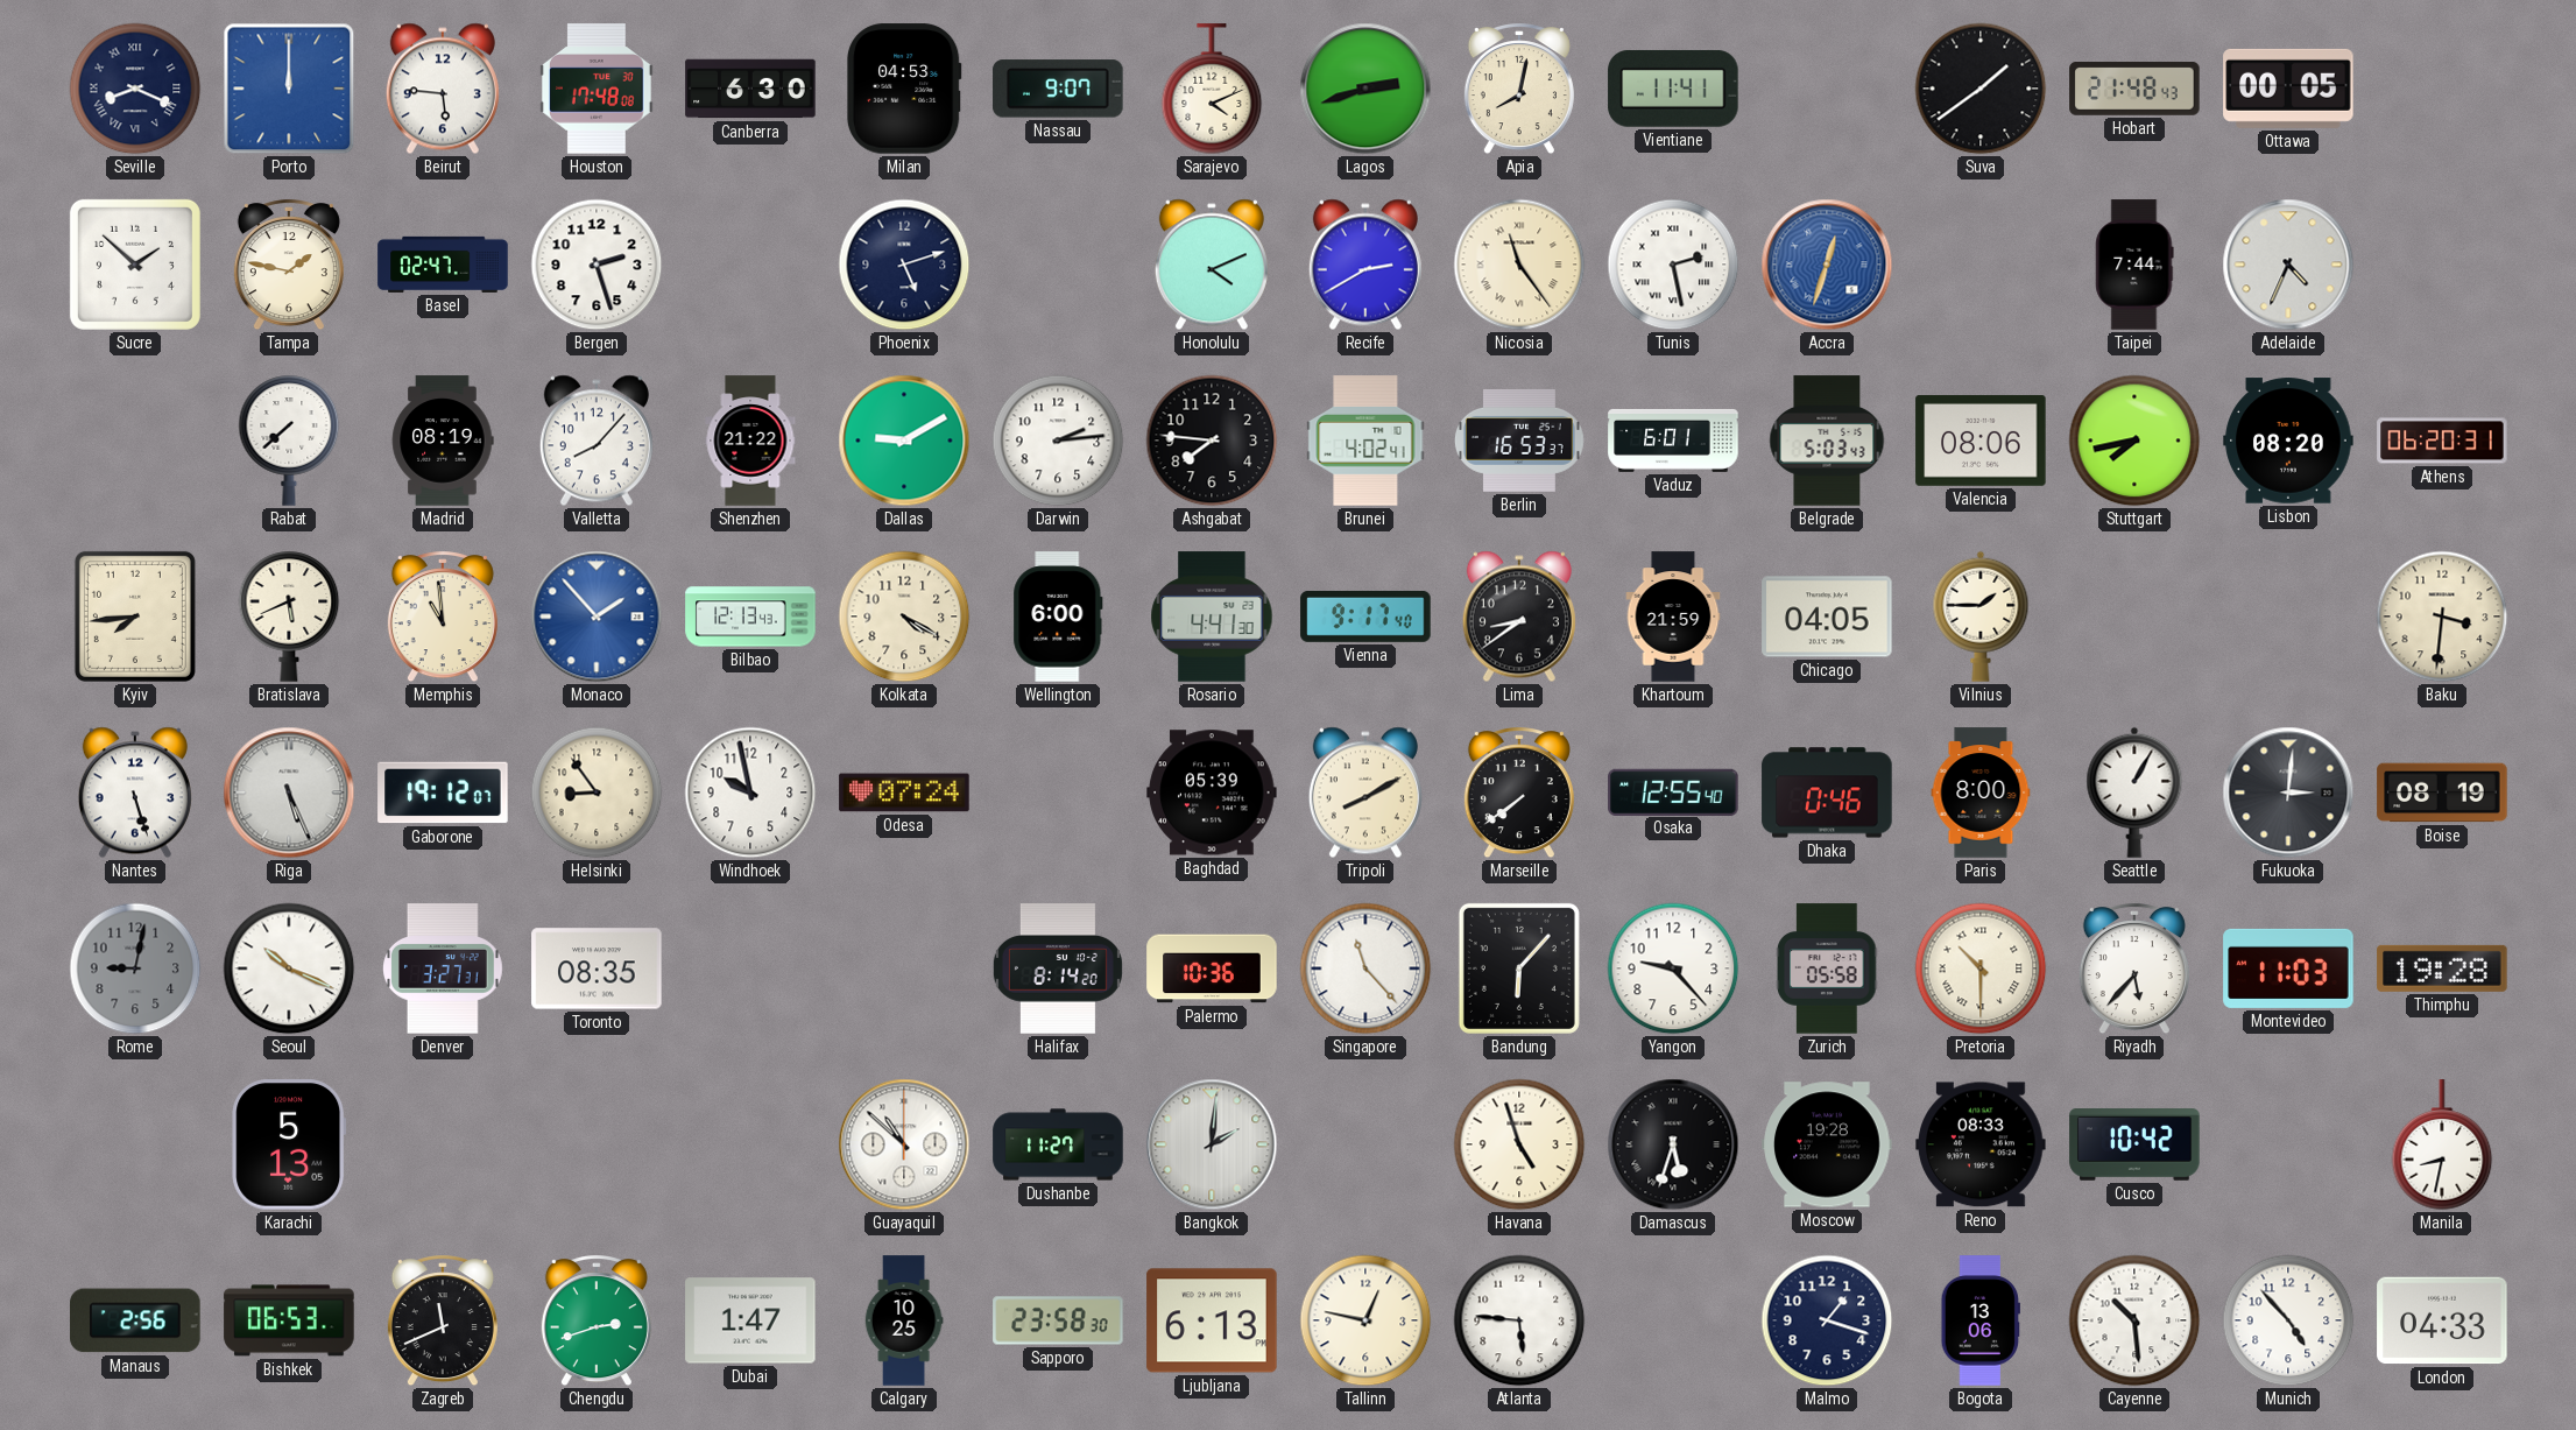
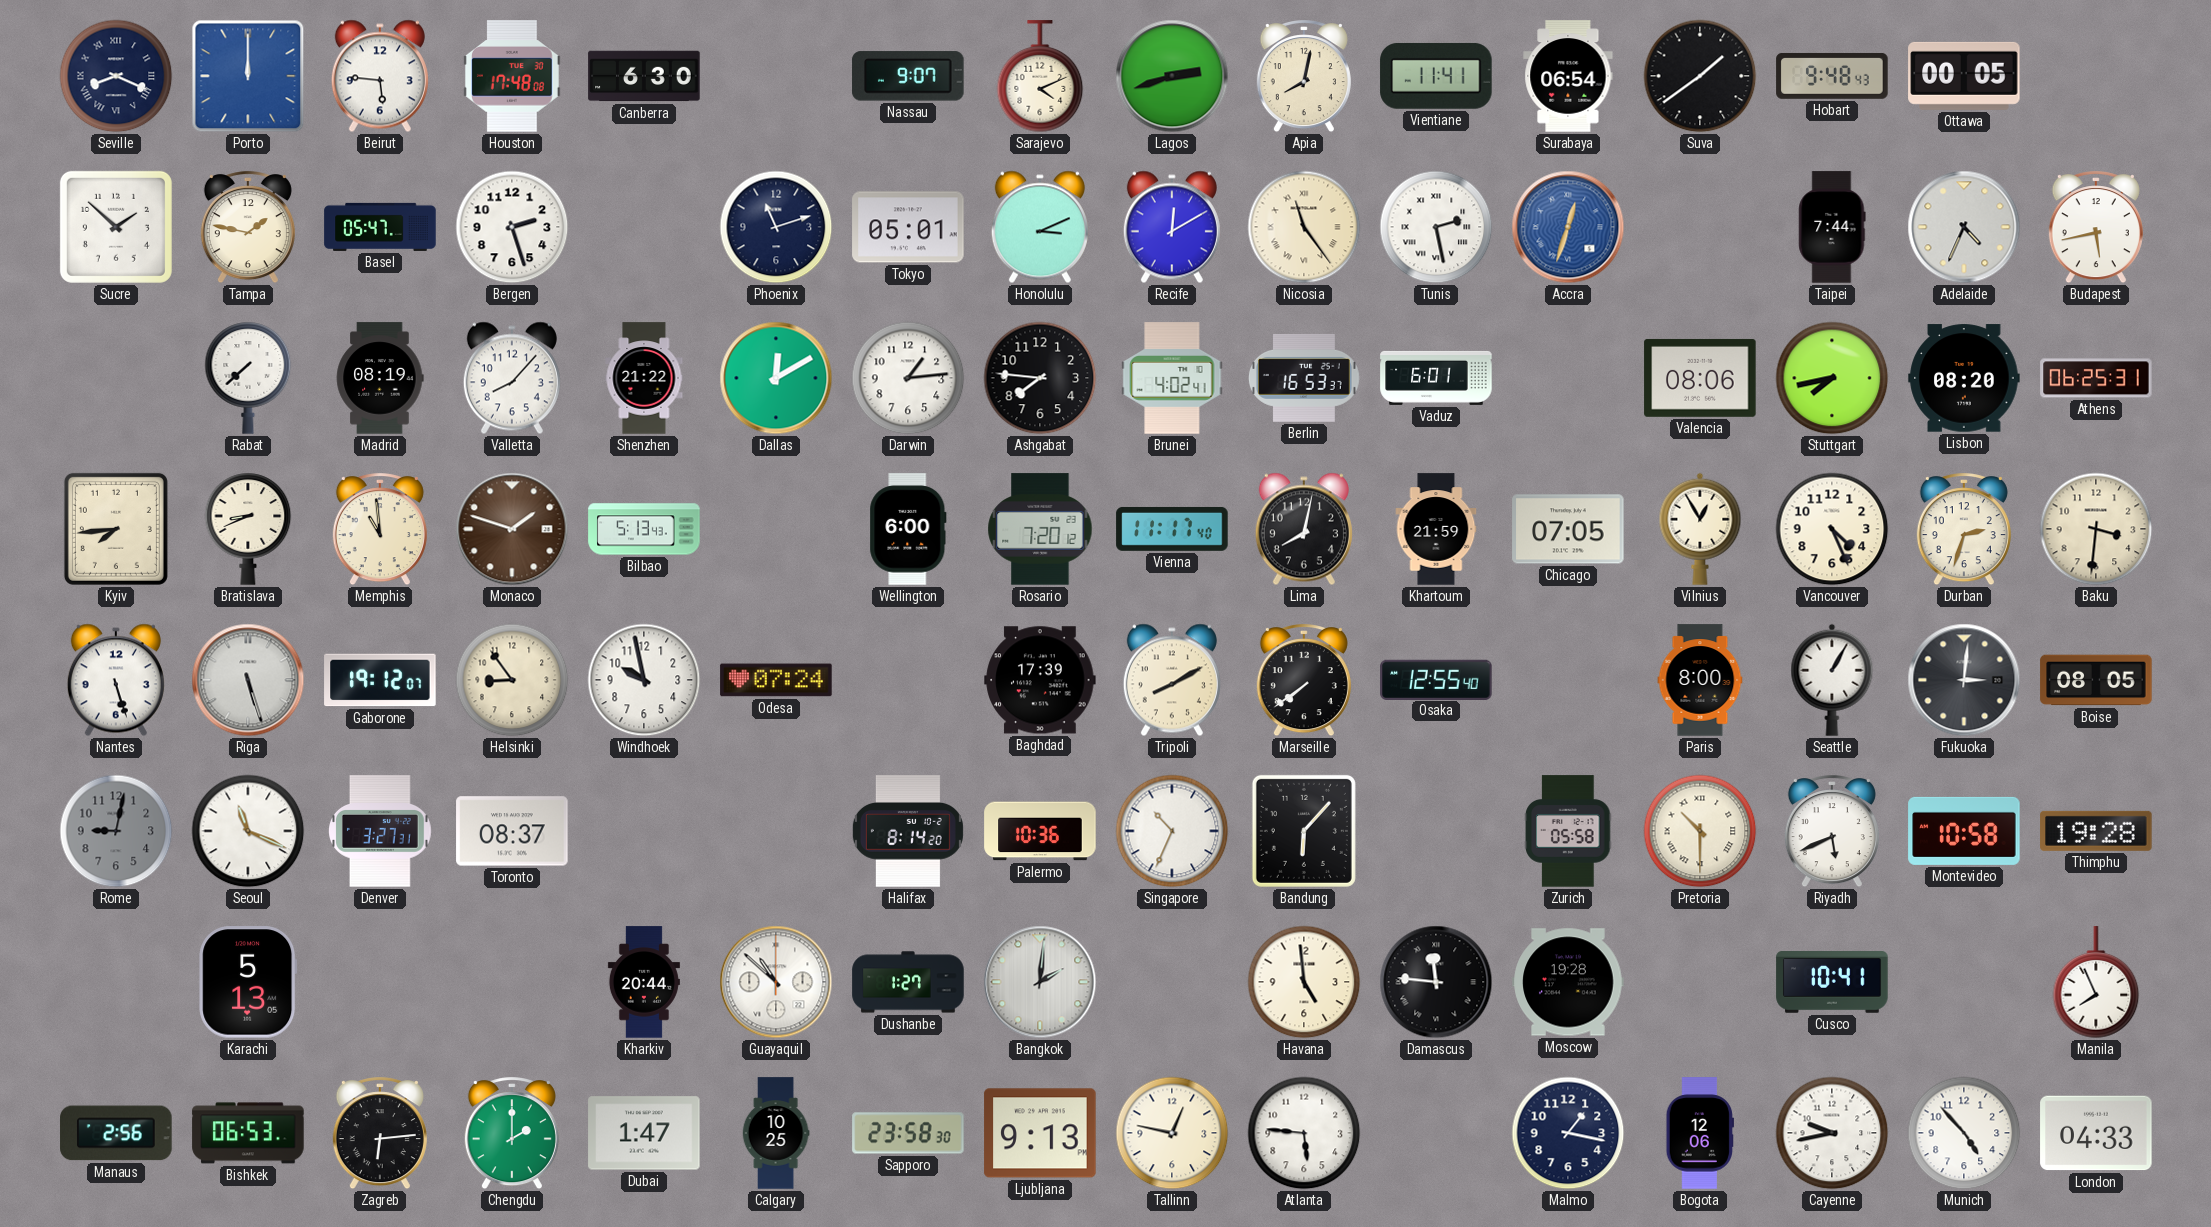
Milan: 04:53 -> none (904, 89)
Surabaya: none -> 06:54 (1568, 76)
Hobart: 21:48 -> 9:48 (1832, 76)
Basel: 02:47 -> 05:47 (380, 227)
Phoenix: 5:12 -> 11:12 (776, 227)
Tokyo: none -> 05:01 (908, 227)
Honolulu: 4:11 -> 3:11 (1040, 227)
Recife: 2:40 -> 12:10 (1172, 227)
Budapest: none -> 5:43 (2096, 228)
Dallas: 9:10 -> 12:10 (776, 378)
Darwin: 2:14 -> 1:14 (908, 378)
Belgrade: 5:03 -> none (1827, 441)
Athens: 06:20 -> 06:25 (2096, 378)
Bratislava: 5:41 -> 8:41 (248, 529)
Monaco: 1:53 -> 1:48 (512, 529)
Monaco dial: blue -> brown (512, 529)
Bilbao: 12:13 -> 5:13 (644, 529)
Kolkata: 4:20 -> none (904, 617)
Rosario: 4:41 -> 7:20 (1040, 529)
Vienna: 9:17 -> 11:17 (1172, 529)
Lima: 8:39 -> 8:02 (1304, 529)
Chicago: 04:05 -> 07:05 (1568, 529)
Vilnius: 1:45 -> 12:55 (1700, 529)
Vancouver: none -> 4:26 (1832, 529)
Durban: none -> 2:33 (1964, 530)
Riga: 5:26 -> 5:27 (248, 680)
Baghdad: 05:39 -> 17:39 (1040, 680)
Dhaka: 0:46 -> none (1827, 793)
Boise: 08:19 -> 08:05 (2096, 680)
Seoul: 10:19 -> 11:19 (248, 831)
Toronto: 08:35 -> 08:37 (512, 831)
Singapore: 11:23 -> 10:34 (1172, 831)
Yangon: 9:23 -> none (1673, 968)
Riyadh: 5:37 -> 5:41 (1832, 832)
Montevideo: 11:03 -> 10:58 (1964, 831)
Kharkiv: none -> 20:44 (644, 982)
Dushanbe: 11:27 -> 1:27 (908, 982)
Havana: 4:57 -> 4:59 (1304, 982)
Damascus: 5:33 -> 11:46 (1436, 982)
Reno: 08:33 -> none (1981, 1144)
Cusco: 10:42 -> 10:41 (1832, 983)
Manila: 8:32 -> 7:56 (2096, 983)
Zagreb: 11:41 -> 6:14 (380, 1134)
Chengdu: 2:42 -> 2:00 (512, 1134)
Ljubljana: 6:13 -> 9:13 (1040, 1133)
Malmo: 1:18 -> 1:17 (1568, 1133)
Bogota: 13:06 -> 12:06 (1699, 1133)
Cayenne: 10:29 -> 9:43 (1832, 1133)
